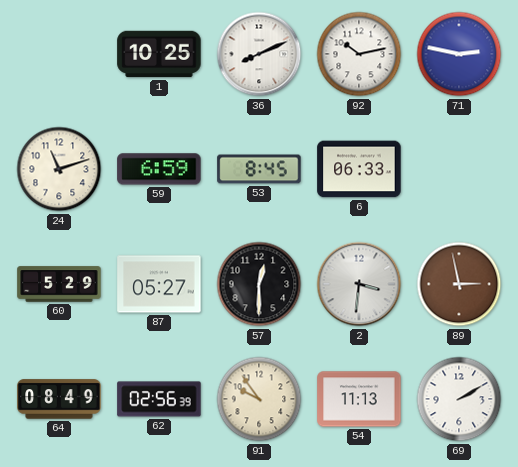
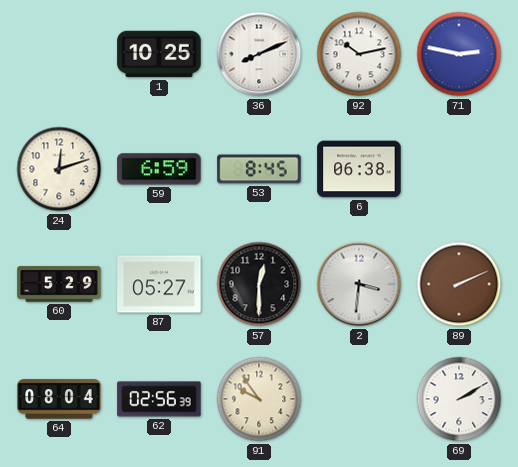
24: 11:12 -> 12:12 (59, 169)
6: 06:33 -> 06:38 (359, 169)
89: 2:58 -> 2:11 (459, 284)
64: 08:49 -> 08:04 (59, 399)
54: 11:13 -> none (359, 399)
